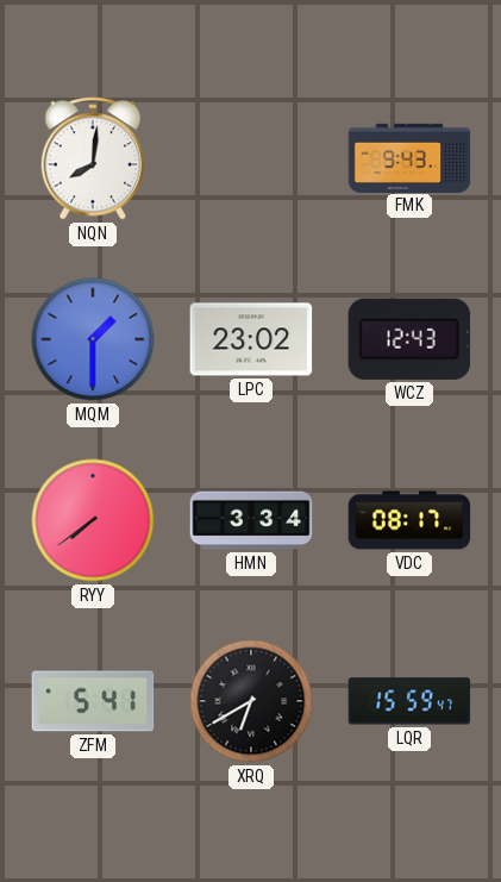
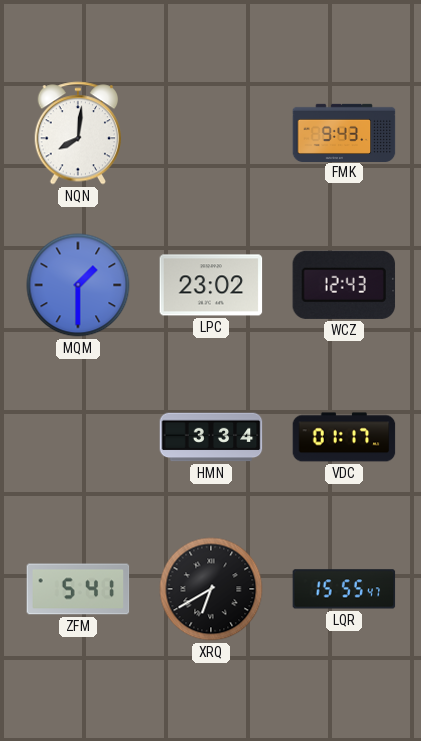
RYY: 7:39 -> none (93, 520)
VDC: 08:17 -> 01:17 (344, 437)
LQR: 15:59 -> 15:55 (344, 589)
